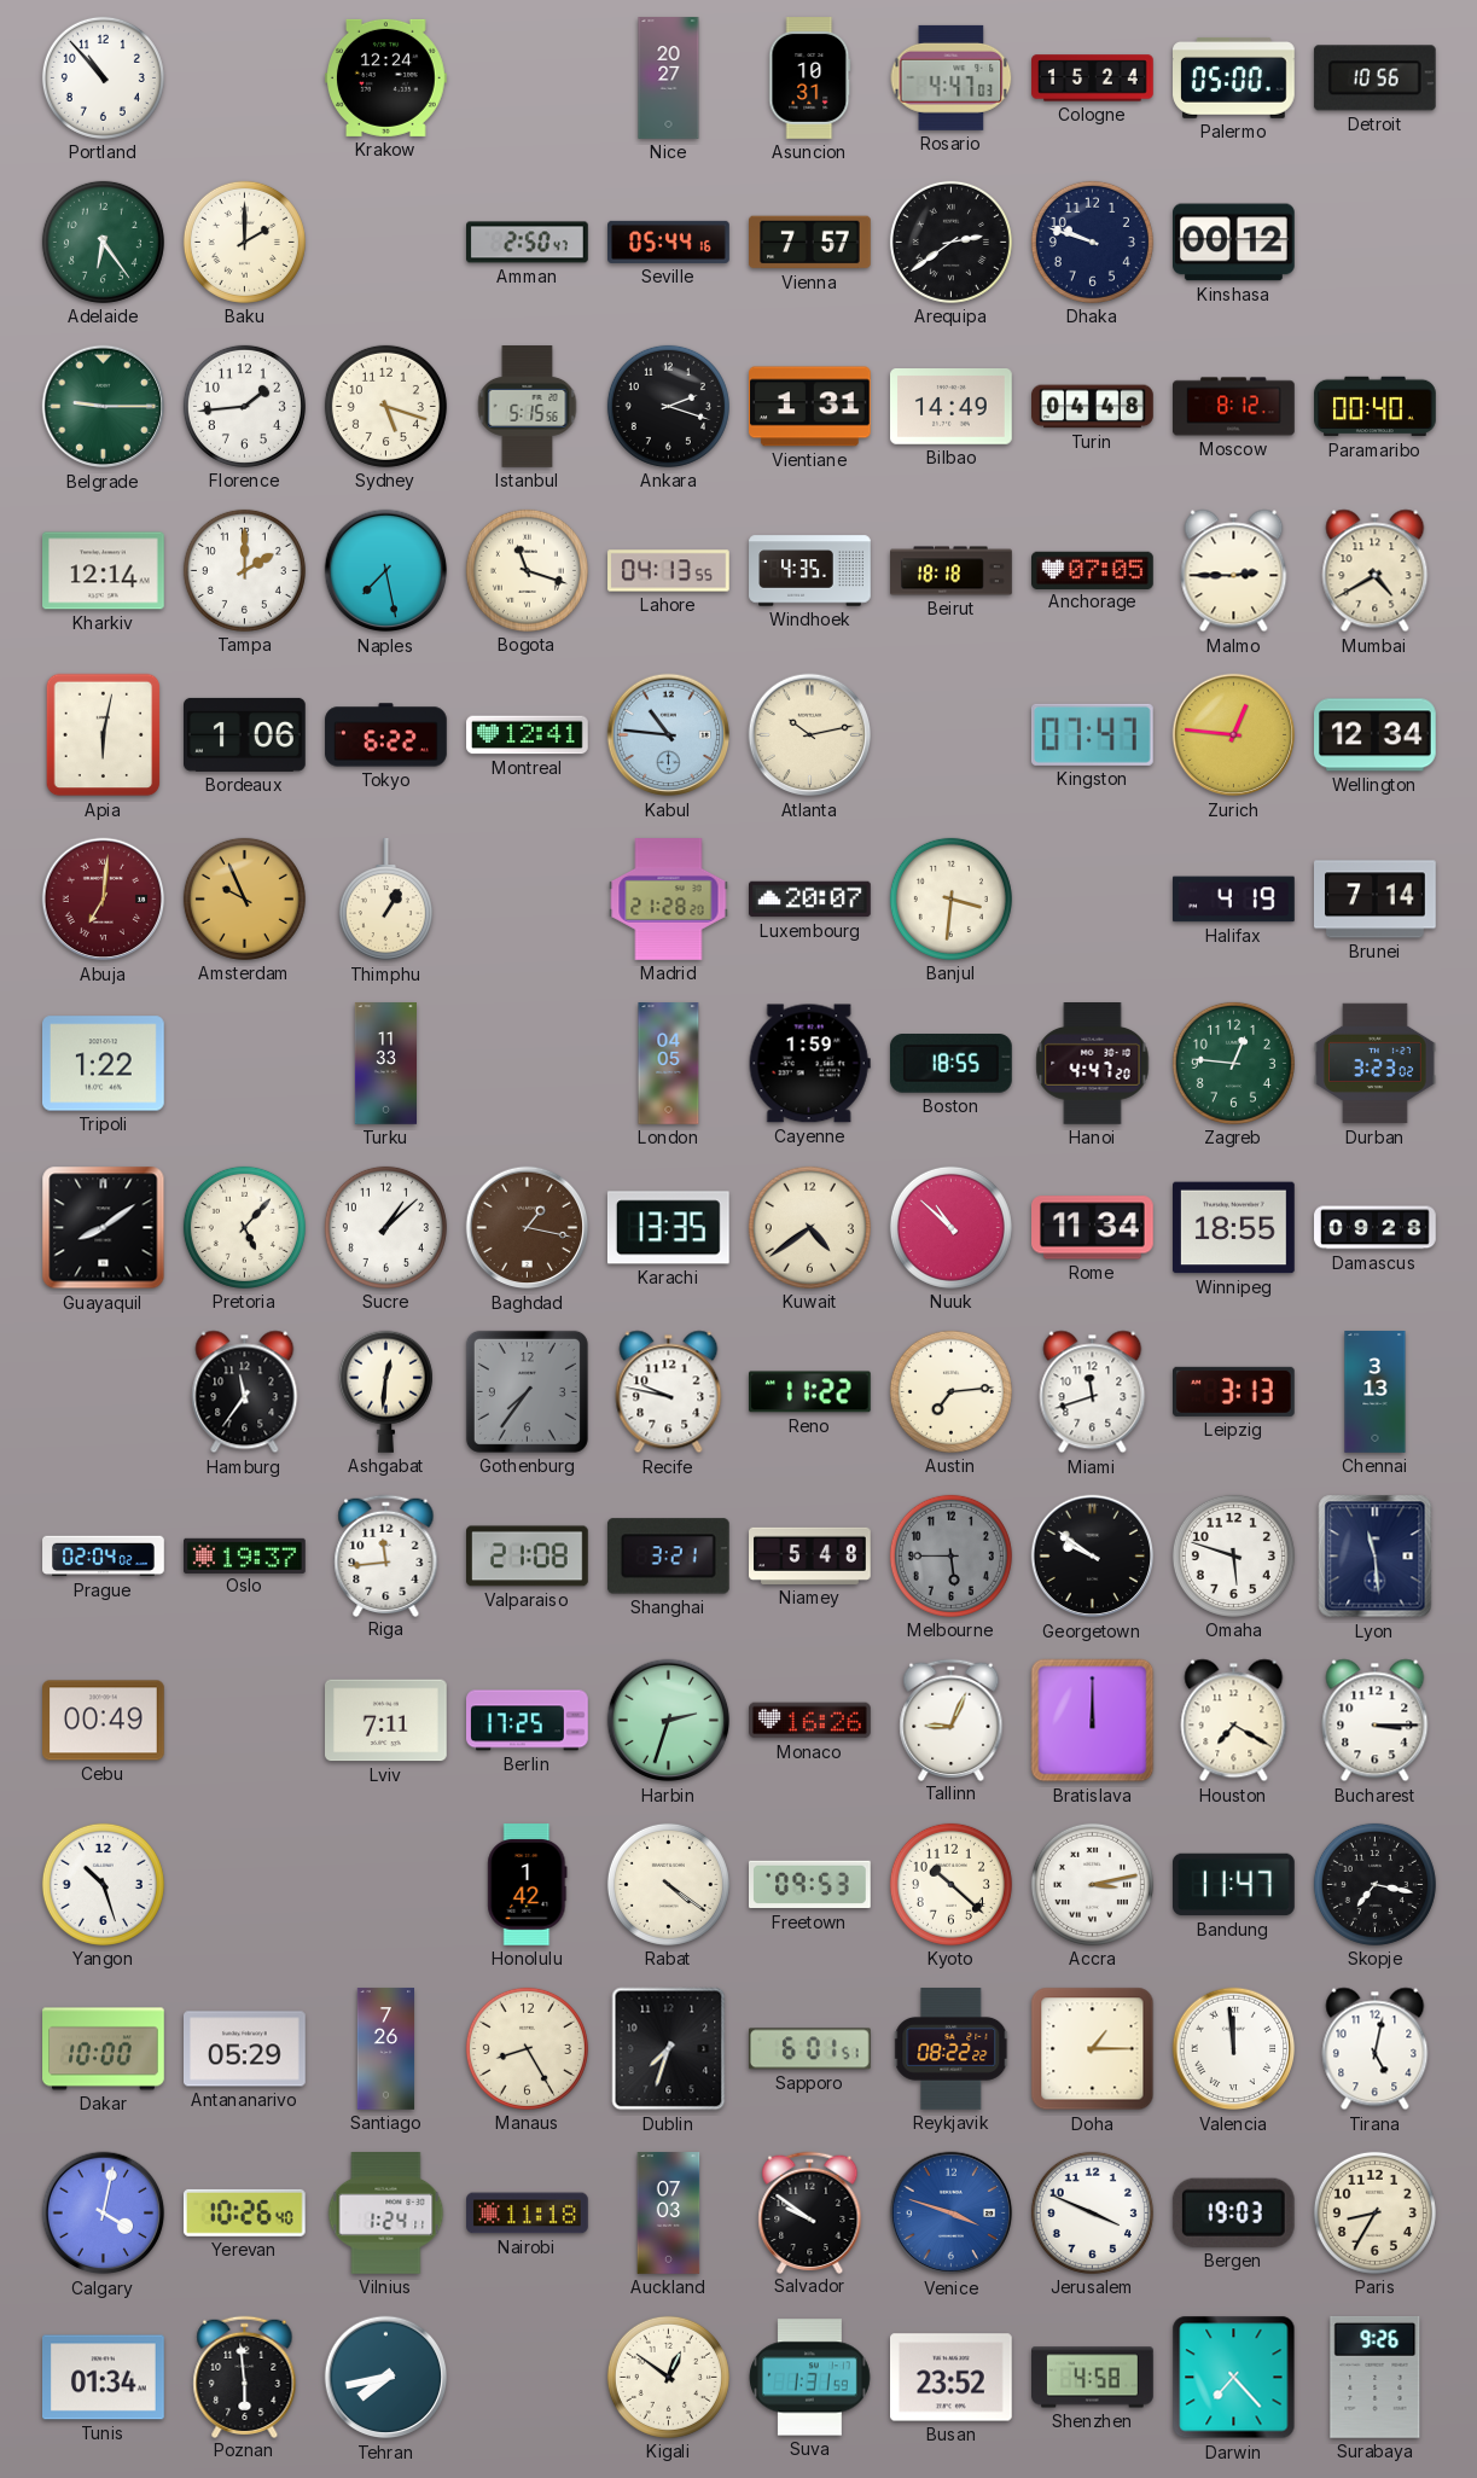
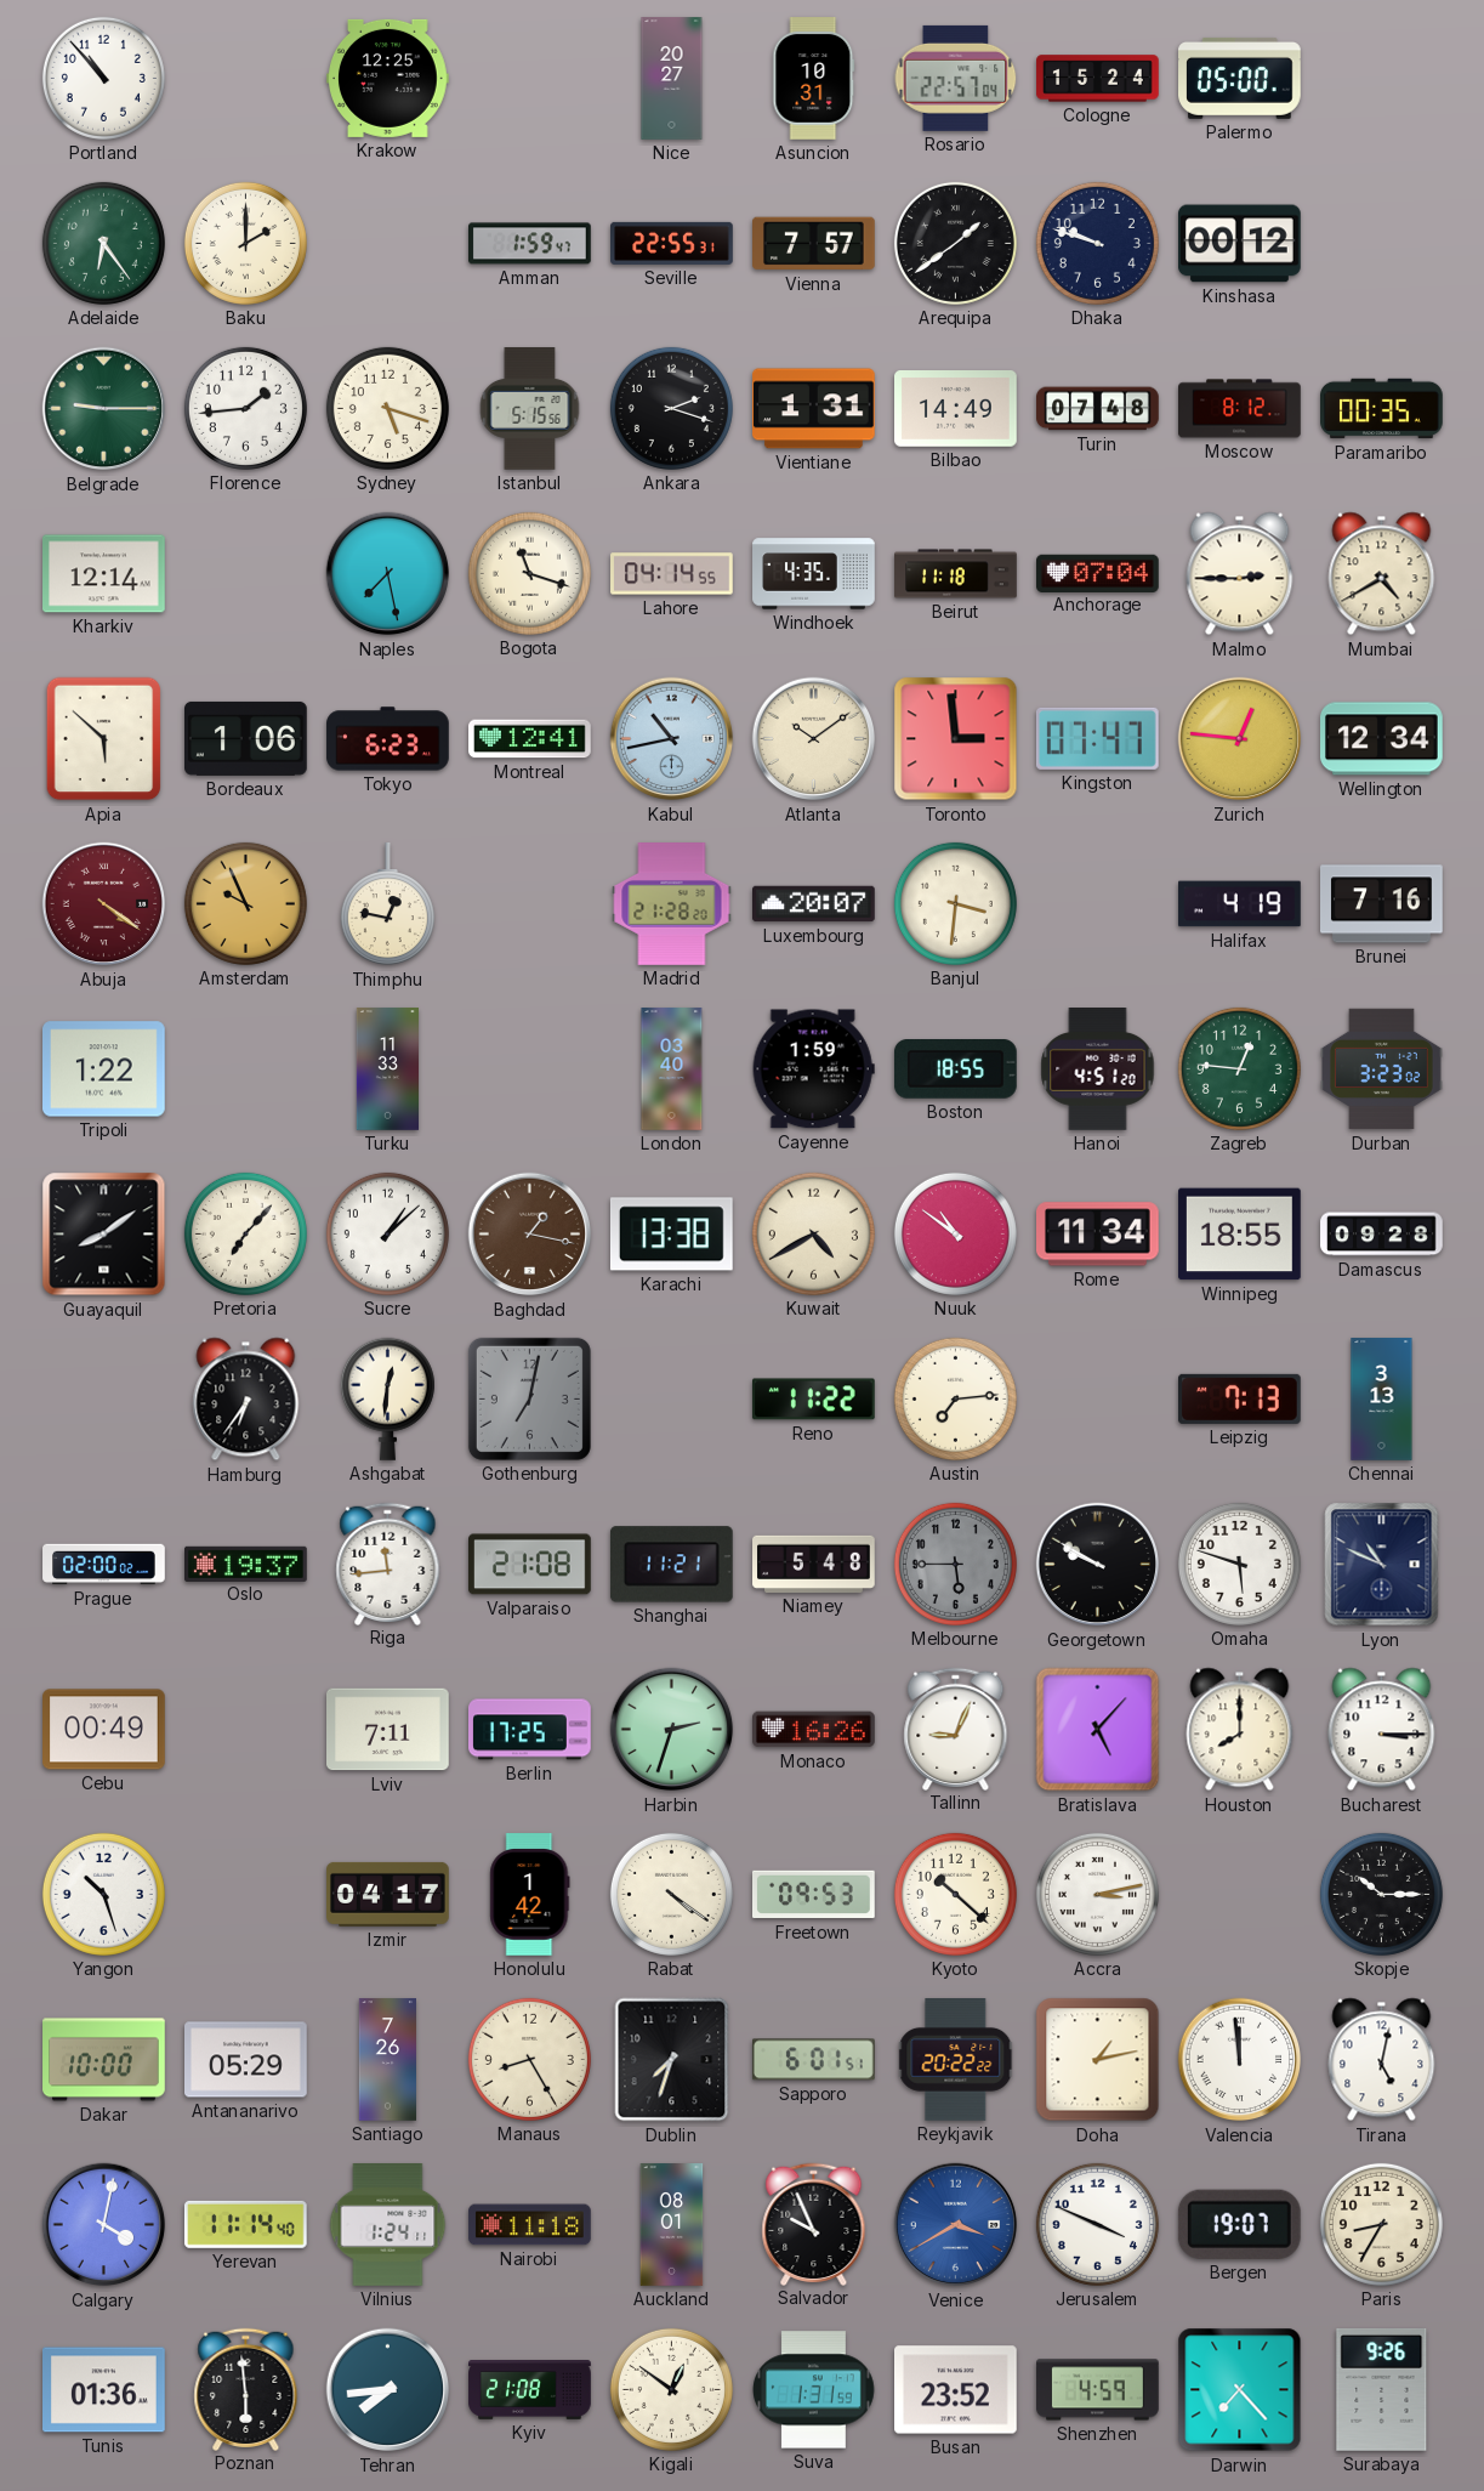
Krakow: 12:24 -> 12:25 (388, 78)
Rosario: 4:47 -> 22:57 (956, 78)
Detroit: 10:56 -> none (1374, 78)
Amman: 2:50 -> 1:59 (530, 244)
Seville: 05:44 -> 22:55 (672, 243)
Arequipa: 2:39 -> 1:39 (955, 243)
Turin: 04:48 -> 07:48 (1098, 409)
Paramaribo: 00:40 -> 00:35 (1382, 409)
Tampa: 2:00 -> none (244, 570)
Lahore: 04:13 -> 04:14 (672, 574)
Beirut: 18:18 -> 11:18 (956, 574)
Anchorage: 07:05 -> 07:04 (1098, 573)
Apia: 6:02 -> 5:52 (104, 739)
Tokyo: 6:22 -> 6:23 (388, 739)
Kabul: 10:46 -> 10:43 (672, 739)
Atlanta: 10:13 -> 10:09 (814, 739)
Toronto: none -> 2:59 (956, 739)
Abuja: 7:01 -> 4:21 (104, 904)
Thimphu: 1:05 -> 12:47 (387, 906)
Brunei: 7:14 -> 7:16 (1382, 904)
London: 04:05 -> 03:40 (672, 1069)
Hanoi: 4:47 -> 4:51 (1098, 1069)
Pretoria: 5:07 -> 7:07 (245, 1233)
Karachi: 13:35 -> 13:38 (671, 1235)
Kuwait: 4:39 -> 4:40 (813, 1233)
Nuuk: 10:52 -> 10:51 (955, 1233)
Hamburg: 11:36 -> 6:36 (246, 1400)
Gothenburg: 7:36 -> 7:02 (529, 1398)
Recife: 9:47 -> none (669, 1392)
Miami: 11:42 -> none (1093, 1392)
Leipzig: 3:13 -> 7:13 (1240, 1398)
Prague: 02:04 -> 02:00 (104, 1565)
Shanghai: 3:21 -> 11:21 (671, 1565)
Georgetown: 9:51 -> 9:50 (1098, 1565)
Lyon: 11:29 -> 10:49 (1382, 1565)
Bratislava: 12:00 -> 5:07 (1098, 1730)
Houston: 7:20 -> 8:00 (1240, 1730)
Izmir: none -> 04:17 (388, 1894)
Bandung: 11:47 -> none (1234, 1885)
Skopje: 7:17 -> 10:15 (1381, 1894)
Reykjavik: 08:22 -> 20:22 (956, 2060)
Doha: 1:15 -> 1:13 (1098, 2060)
Yerevan: 10:26 -> 11:14 (245, 2224)
Auckland: 07:03 -> 08:01 (672, 2225)
Salvador: 9:51 -> 9:56 (814, 2224)
Venice: 3:48 -> 3:40 (956, 2225)
Bergen: 19:03 -> 19:07 (1239, 2224)
Tunis: 01:34 -> 01:36 (104, 2390)
Tehran: 7:43 -> 7:44 (388, 2390)
Kyiv: none -> 21:08 (530, 2390)
Shenzhen: 4:58 -> 4:59 (1098, 2390)
